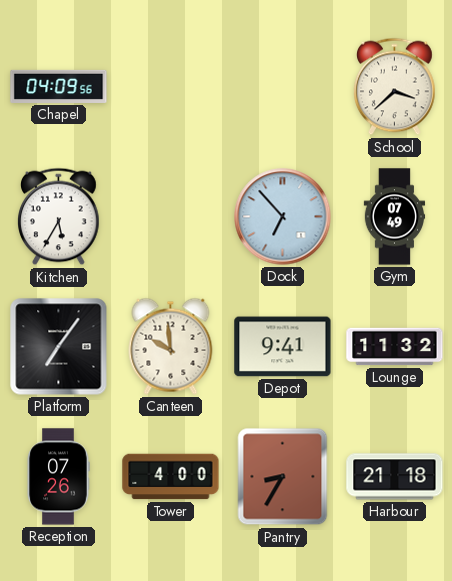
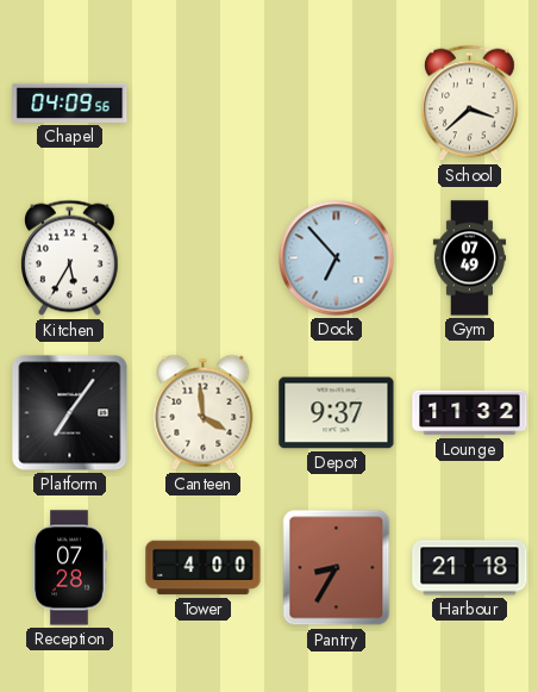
Canteen: 9:59 -> 3:59 (204, 412)
Depot: 9:41 -> 9:37 (337, 413)
Reception: 07:26 -> 07:28 (69, 568)
